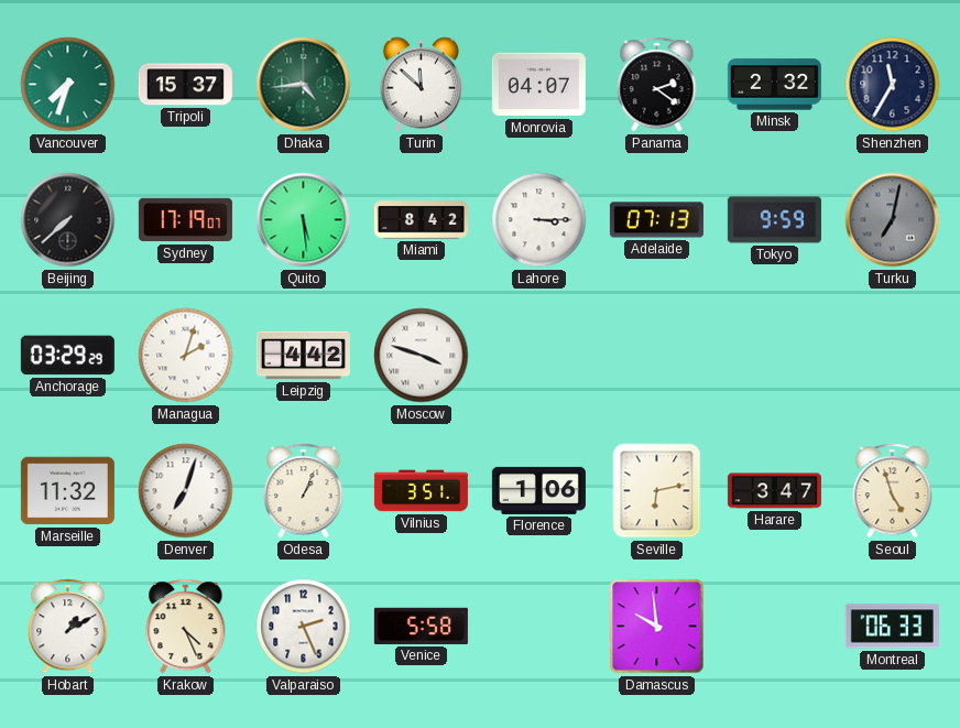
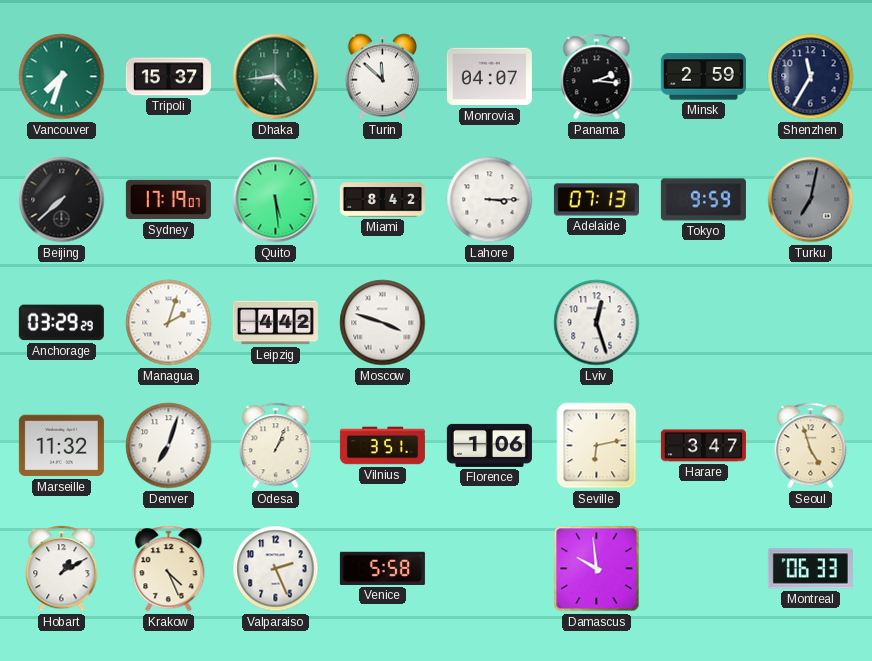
Panama: 2:21 -> 2:16 (597, 77)
Minsk: 2:32 -> 2:59 (703, 77)
Lviv: none -> 12:27 (597, 323)
